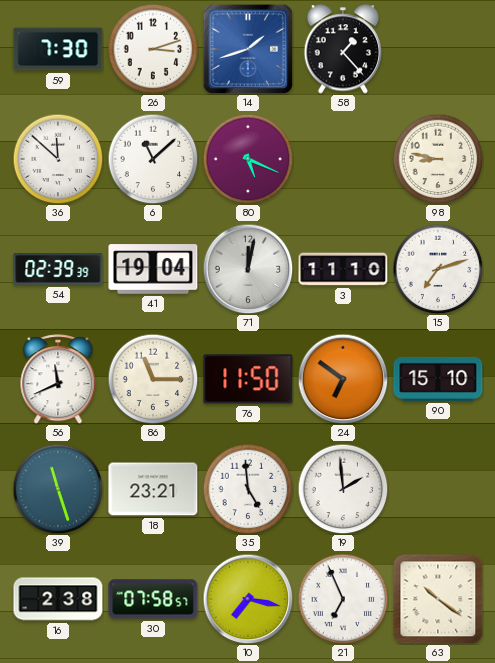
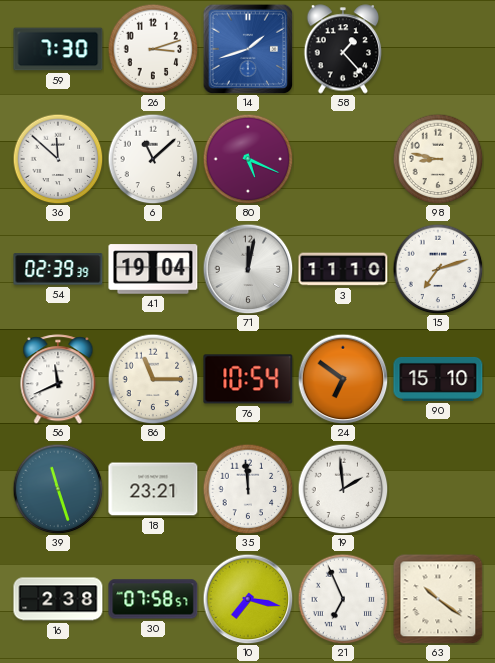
76: 11:50 -> 10:54 (248, 379)
35: 4:59 -> 11:59 (248, 489)
